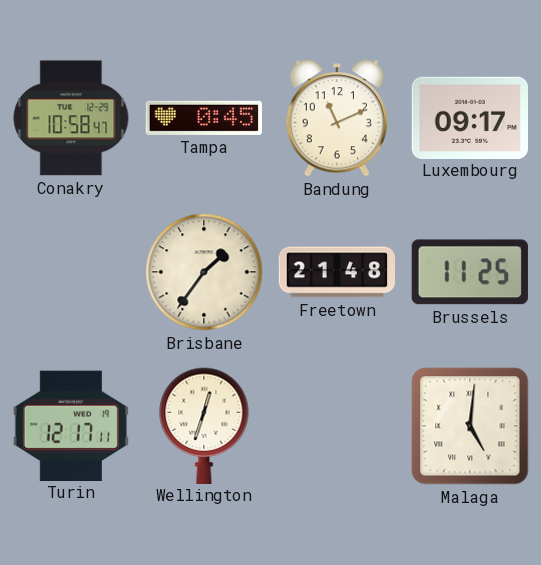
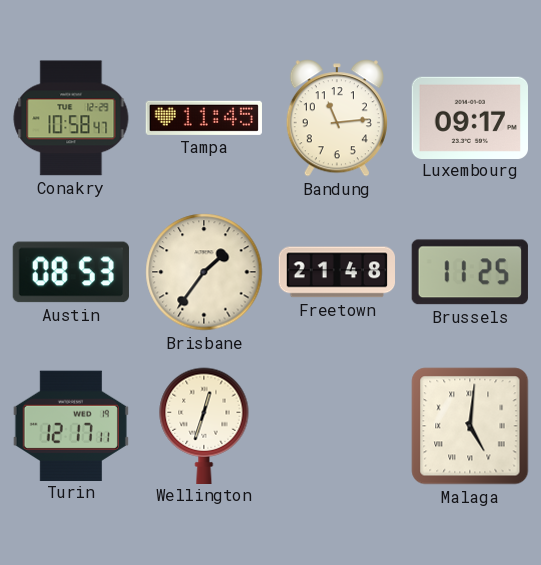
Tampa: 0:45 -> 11:45 (204, 118)
Bandung: 11:11 -> 11:14 (337, 118)
Austin: none -> 08:53 (71, 272)
